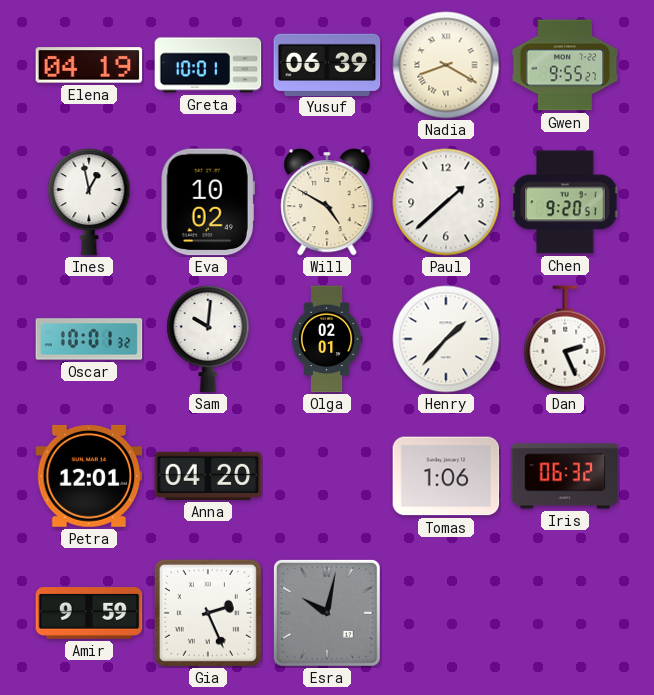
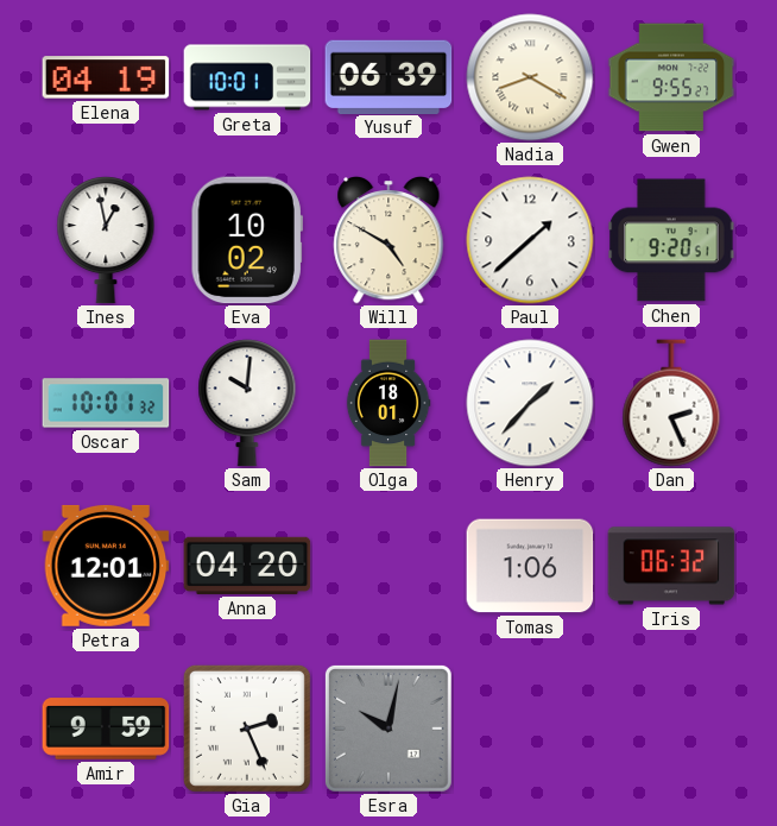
Olga: 02:01 -> 18:01 (389, 403)
